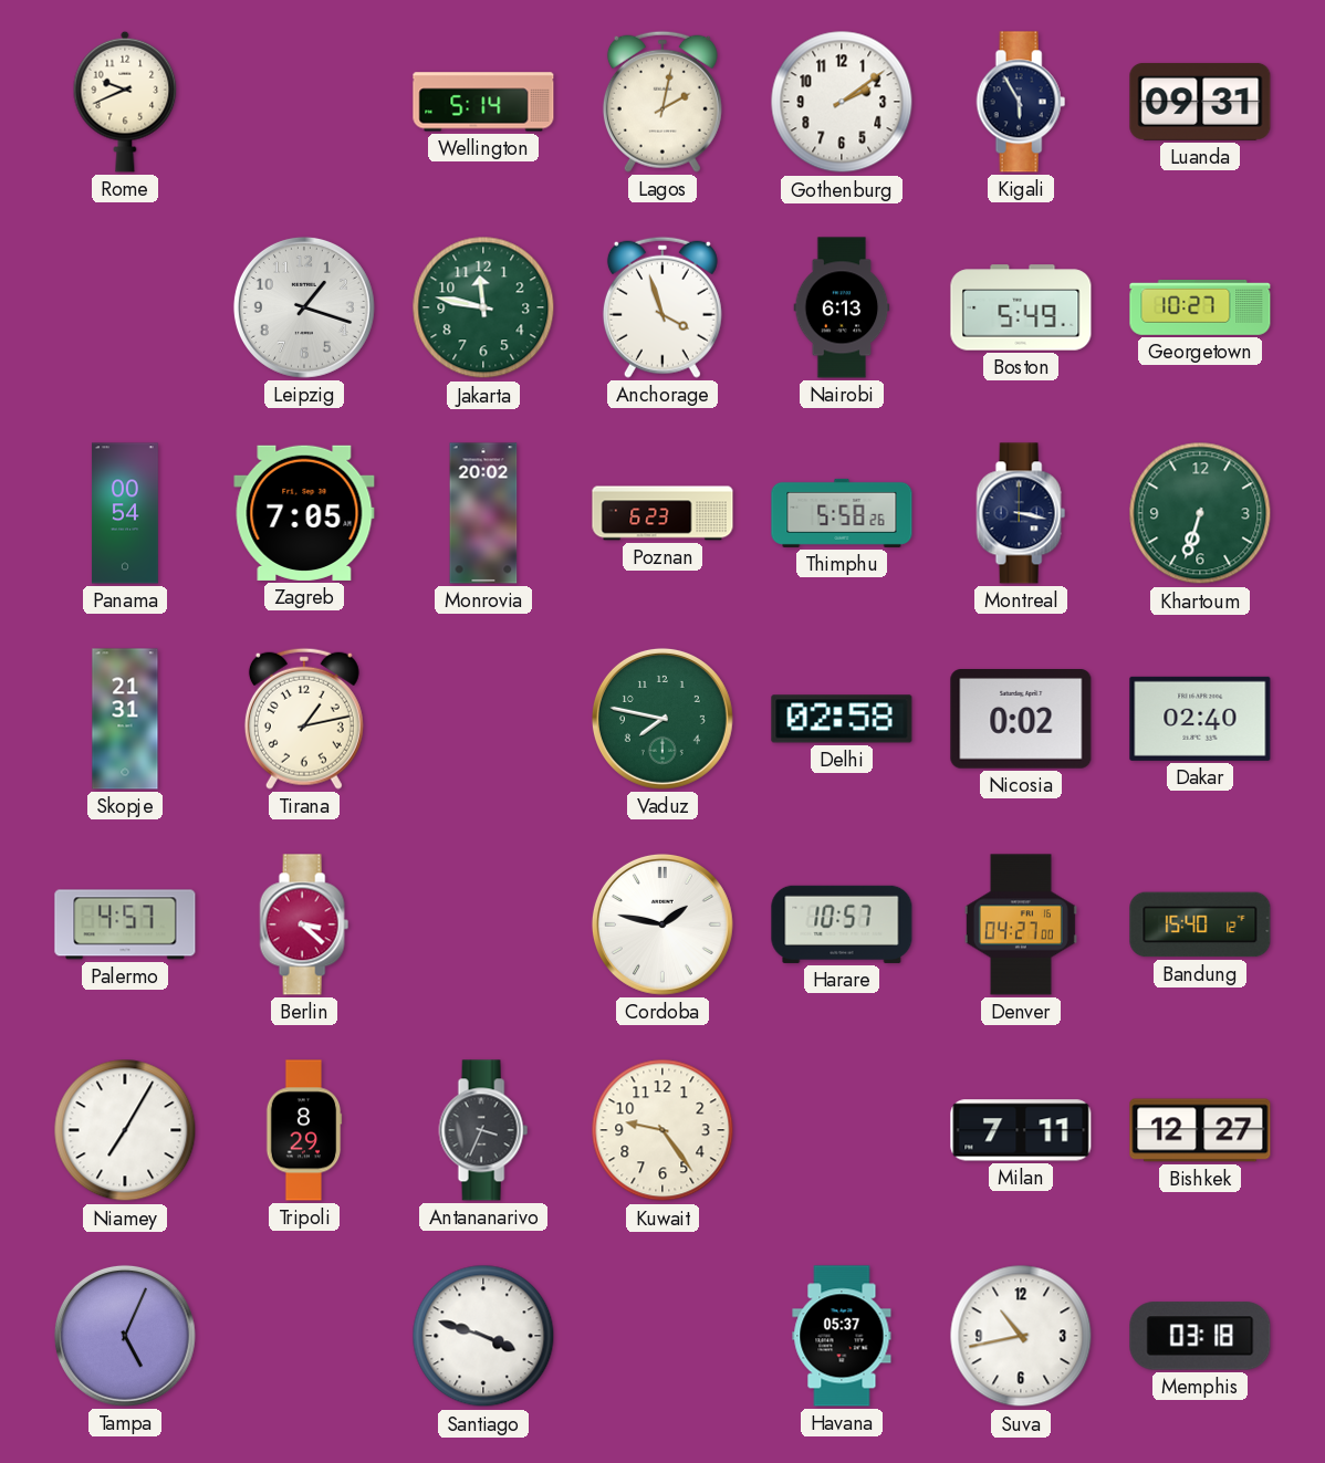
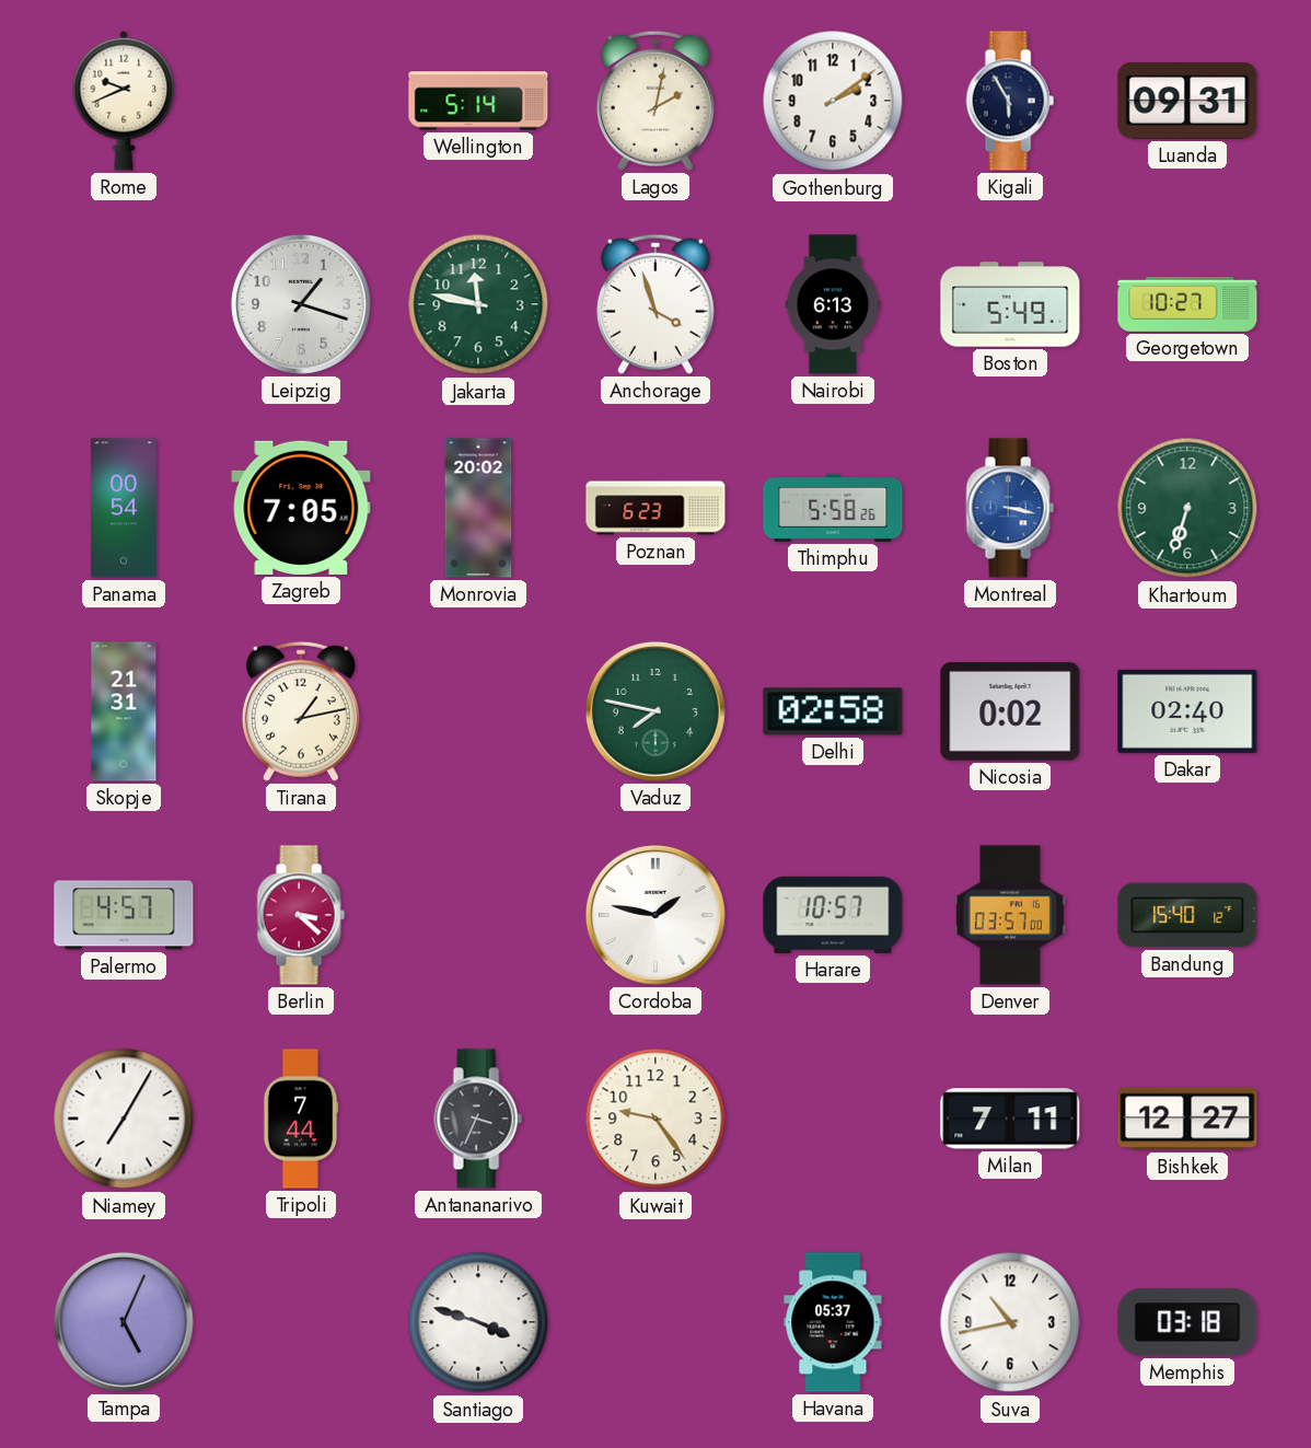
Montreal dial: navy -> blue (1010, 508)
Denver: 04:27 -> 03:57 (1010, 915)
Tripoli: 8:29 -> 7:44 (301, 1119)
